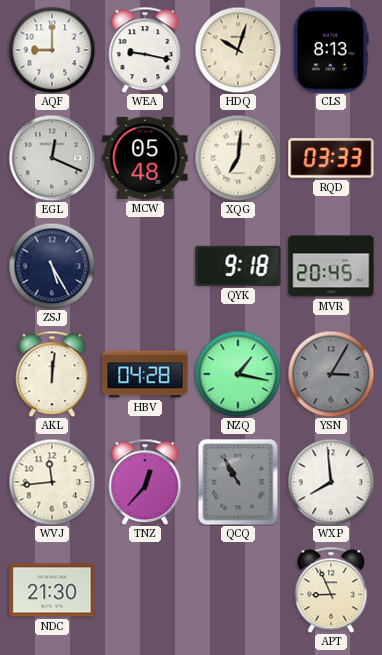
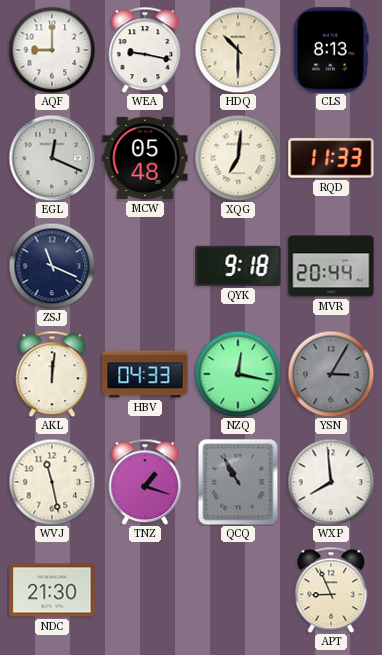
HDQ: 10:03 -> 10:30 (238, 50)
RQD: 03:33 -> 11:33 (331, 158)
ZSJ: 5:25 -> 11:19 (52, 266)
MVR: 20:45 -> 20:44 (331, 266)
HBV: 04:28 -> 04:33 (145, 374)
NZQ: 1:17 -> 12:17 (238, 374)
WVJ: 11:44 -> 11:28 (52, 482)
TNZ: 12:37 -> 1:18 (145, 482)
